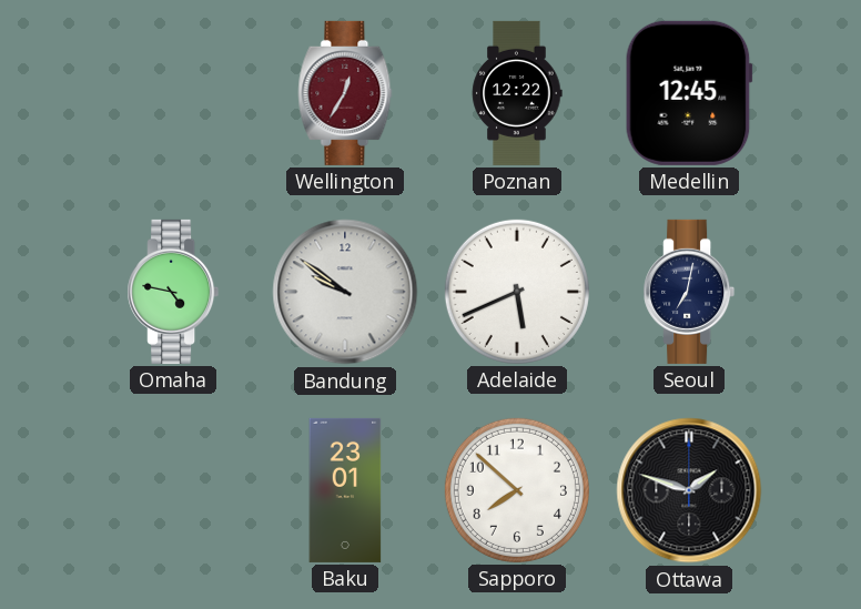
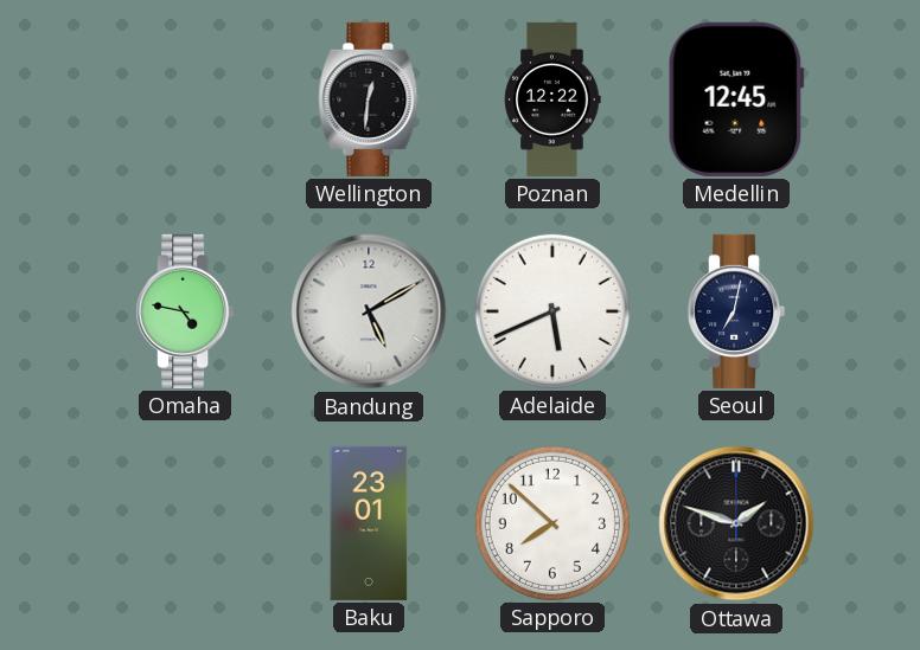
Wellington: 12:35 -> 12:31 (369, 99)
Wellington dial: burgundy -> black (369, 99)
Bandung: 9:51 -> 5:10 (369, 311)
